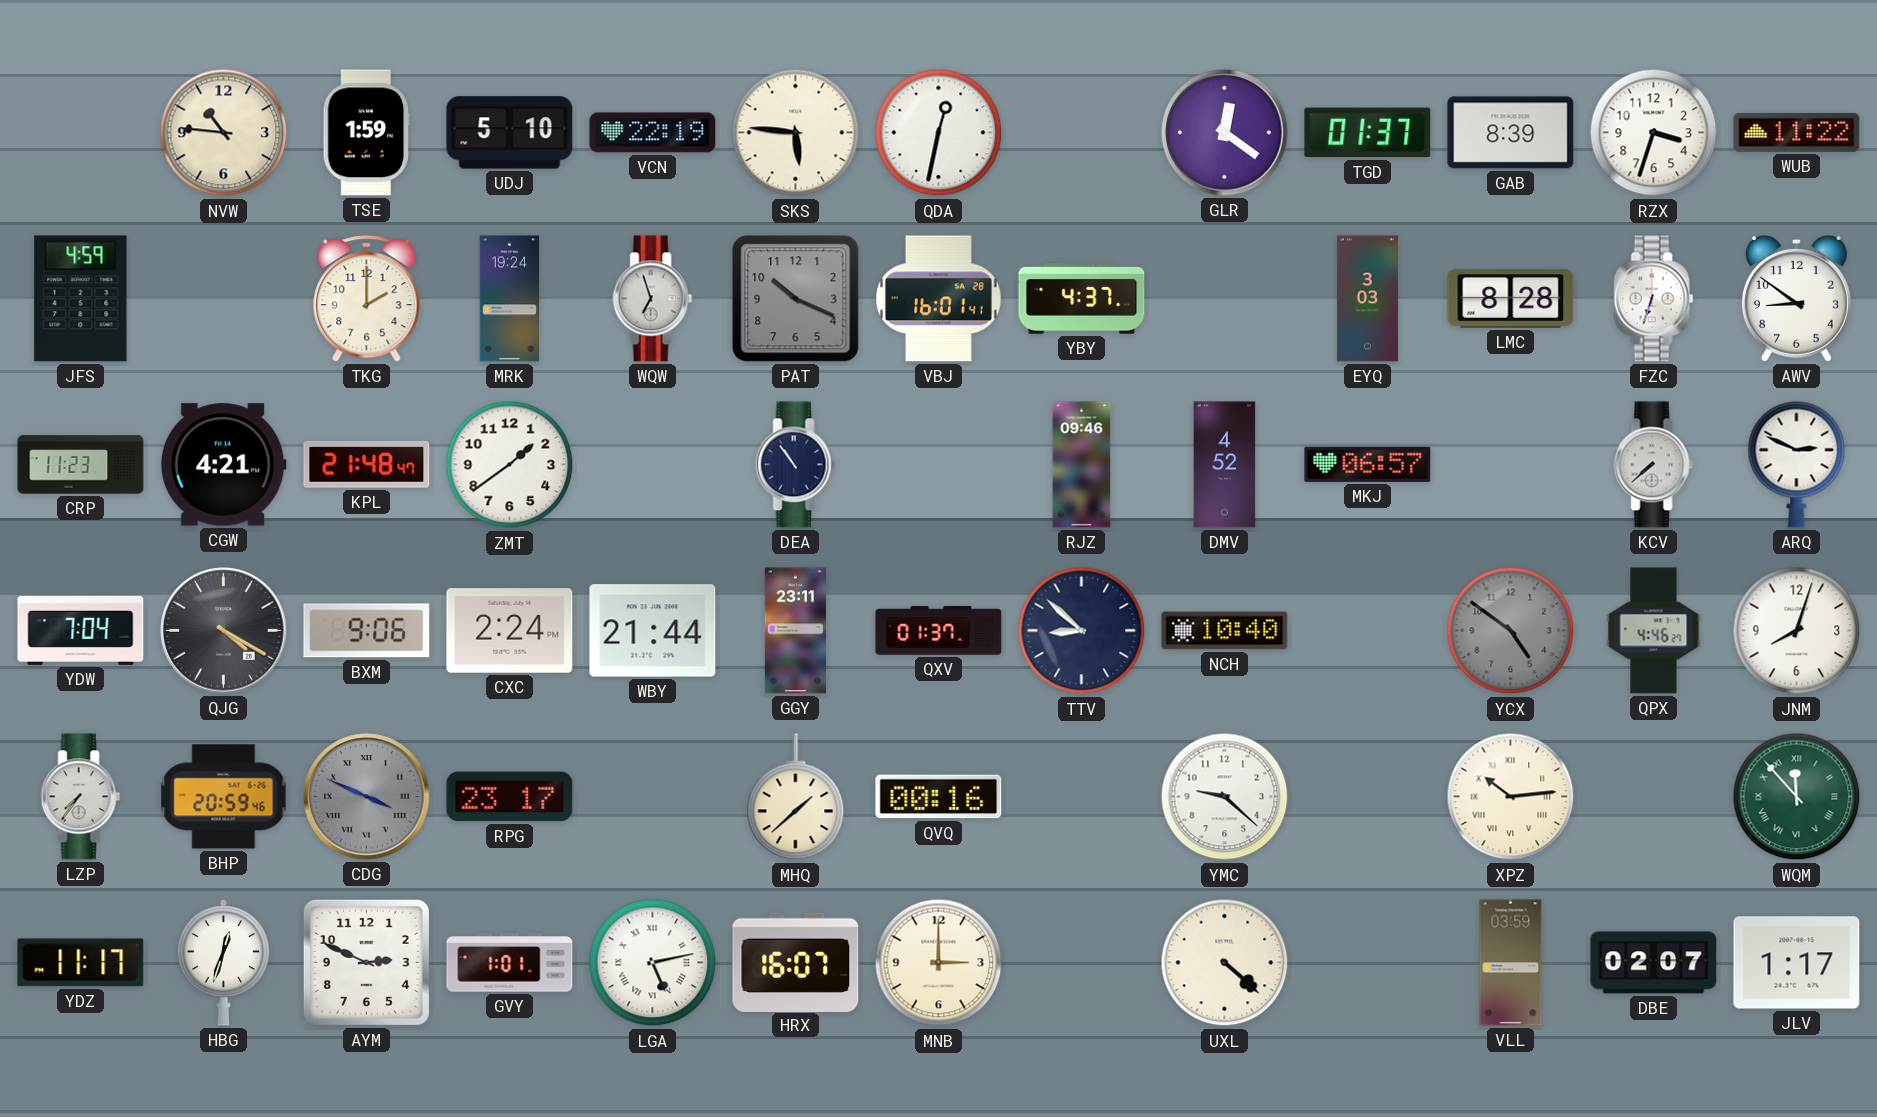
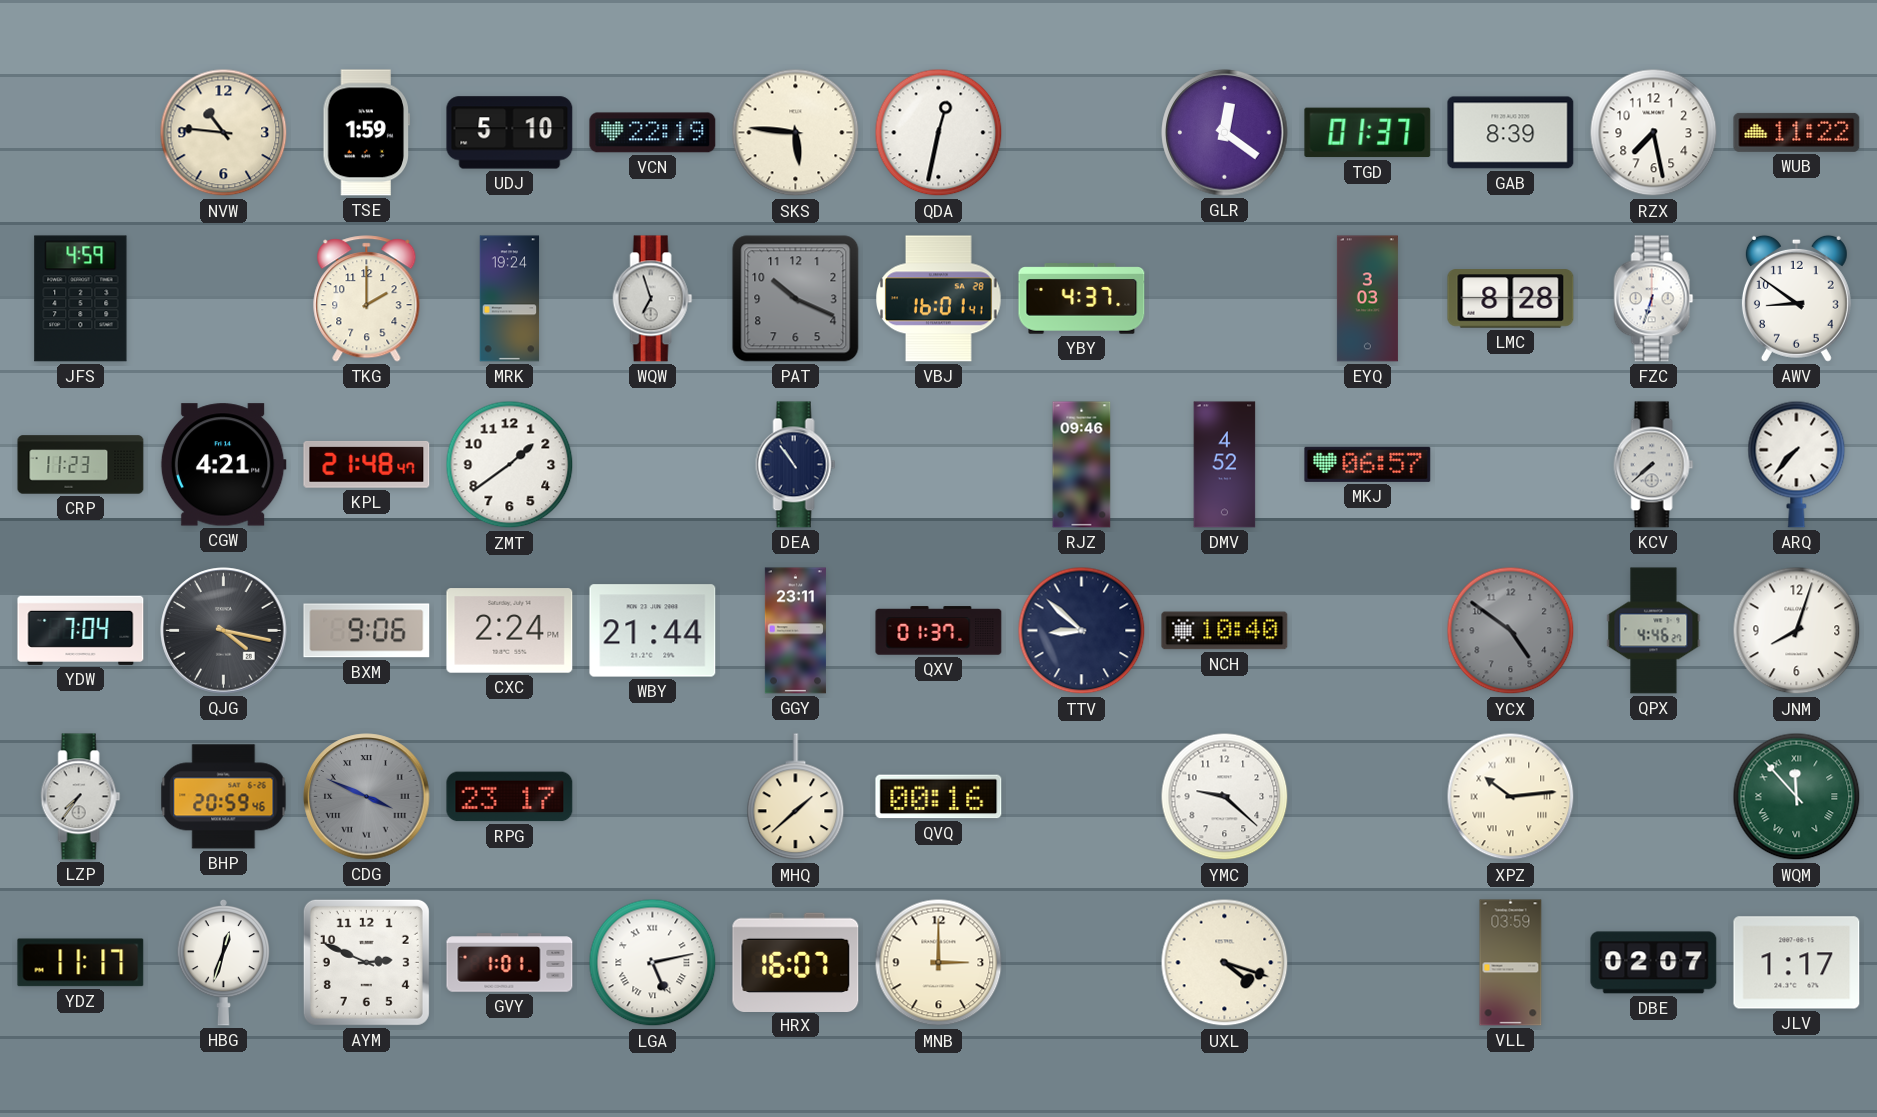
RZX: 3:33 -> 7:28 (1654, 133)
ARQ: 2:49 -> 7:37 (1797, 464)
QJG: 4:20 -> 4:17 (224, 631)
UXL: 4:22 -> 4:18 (1225, 963)
